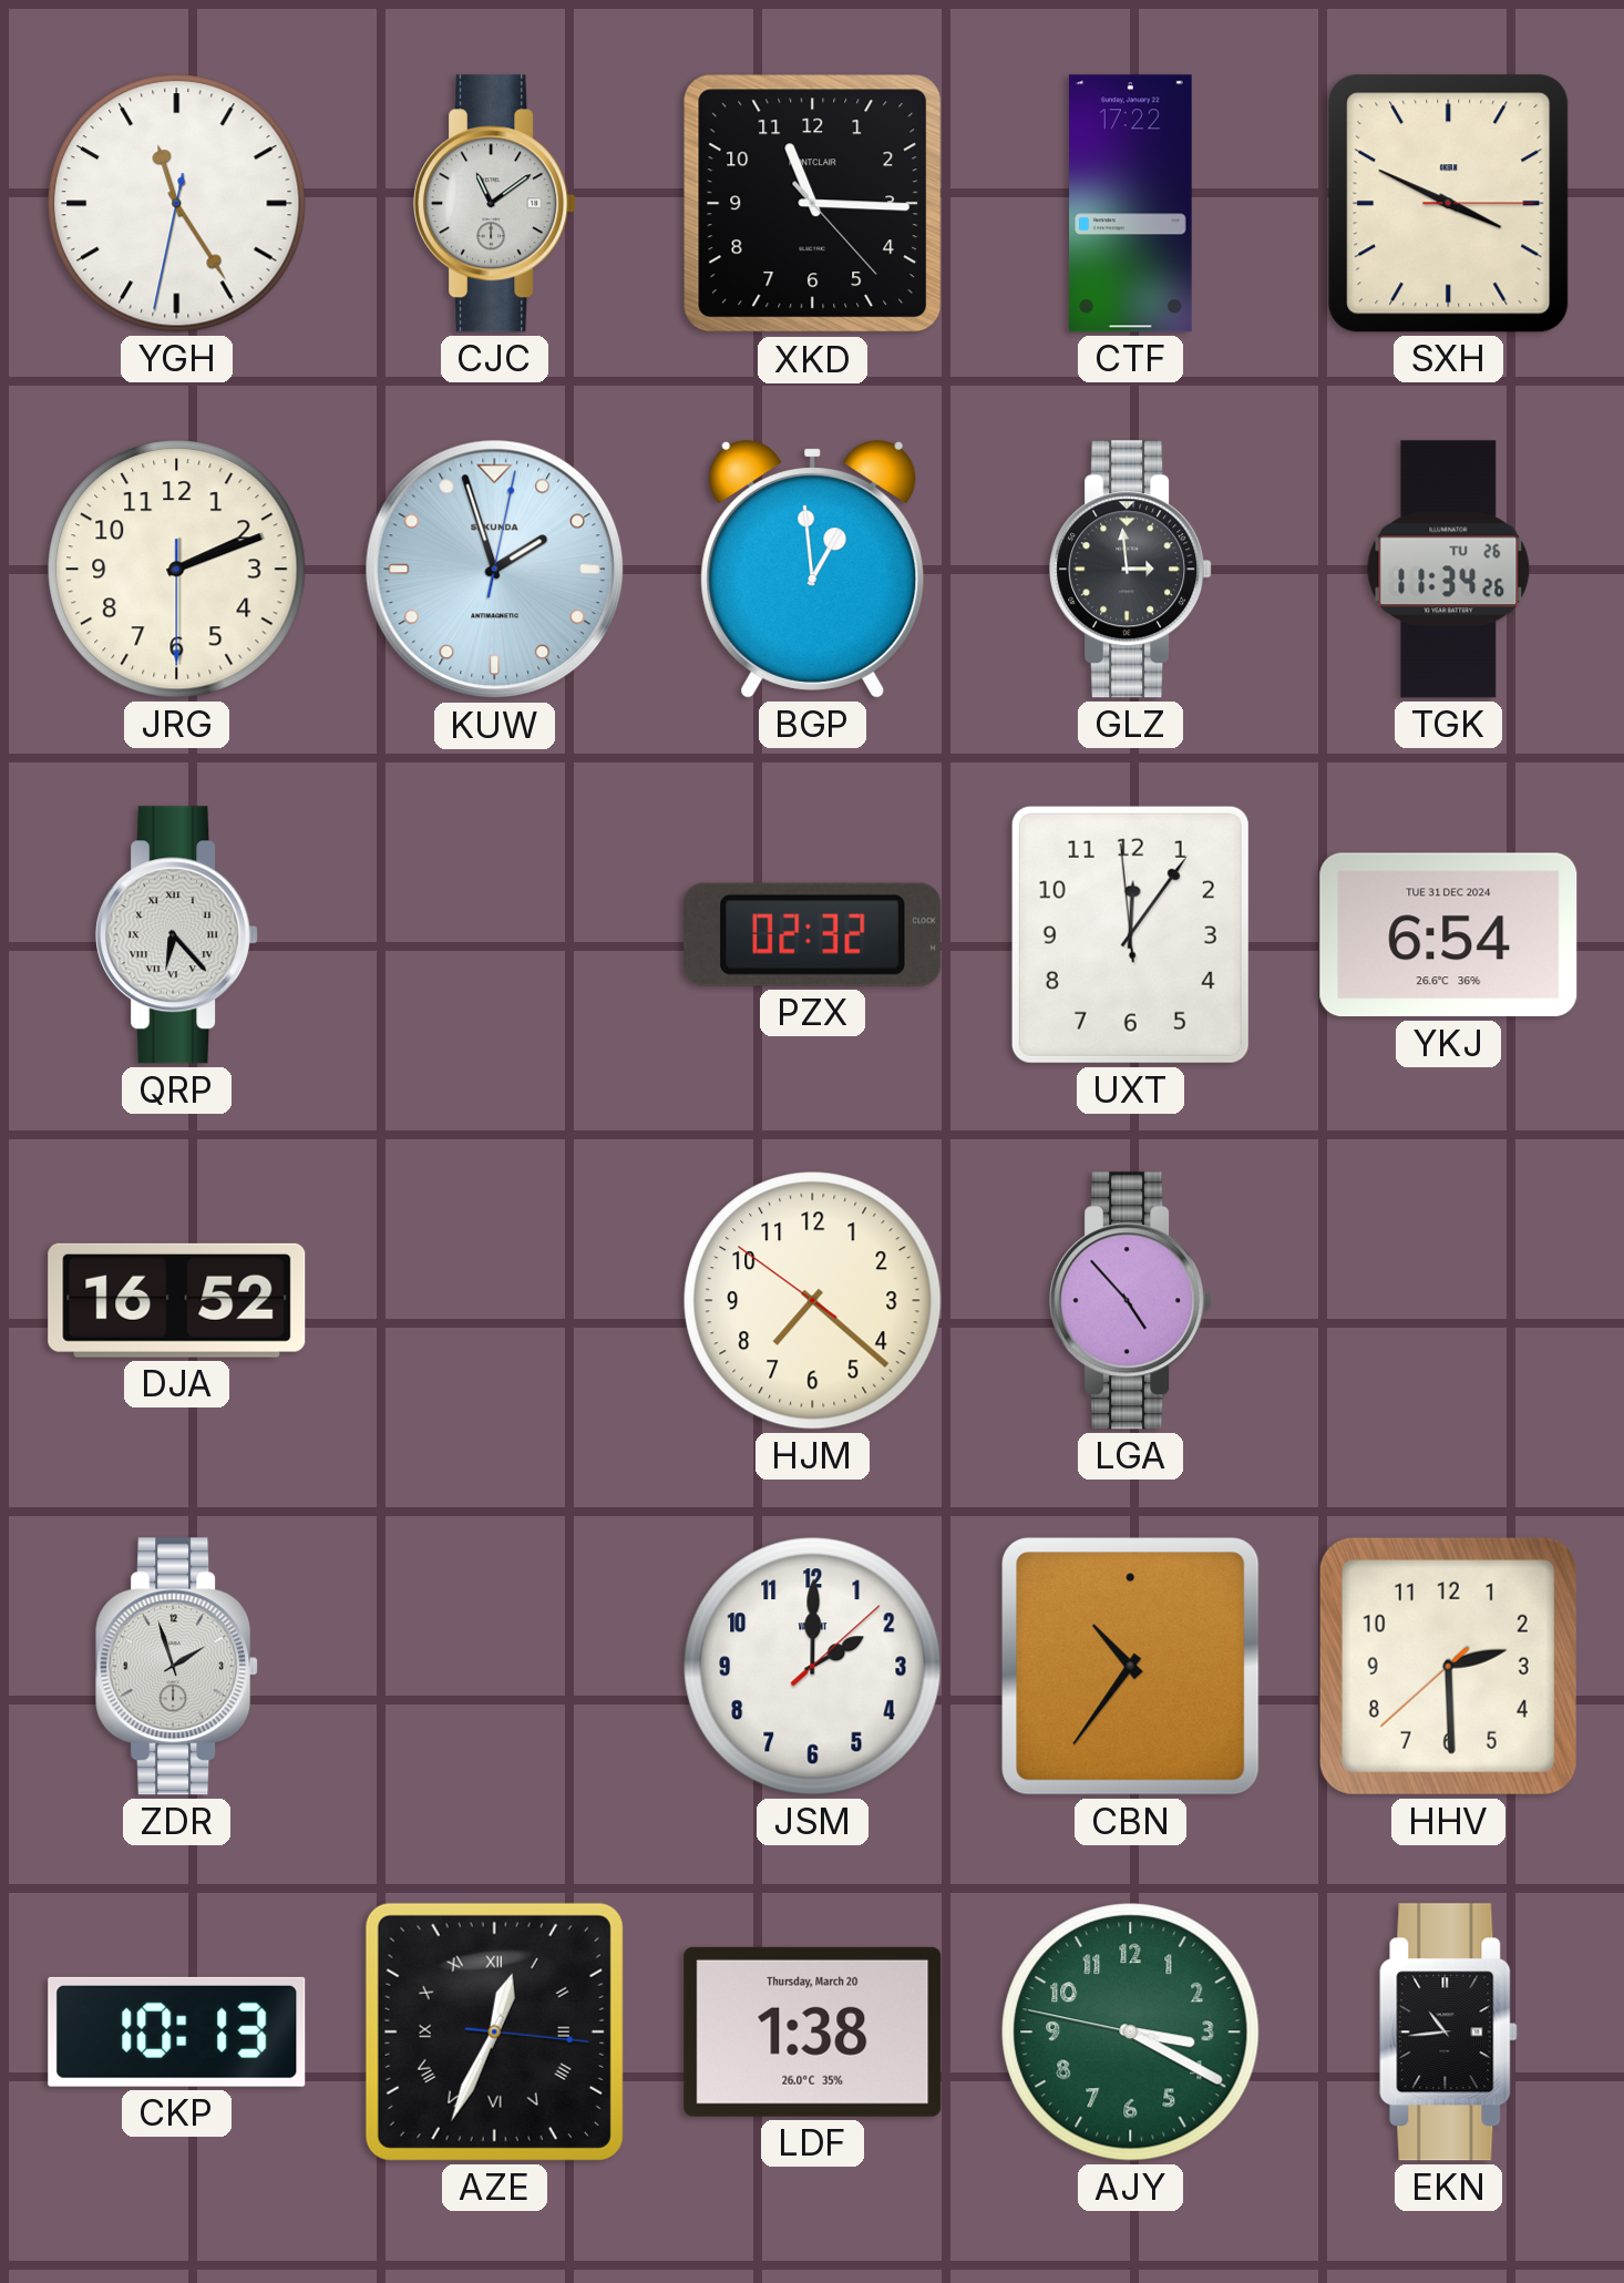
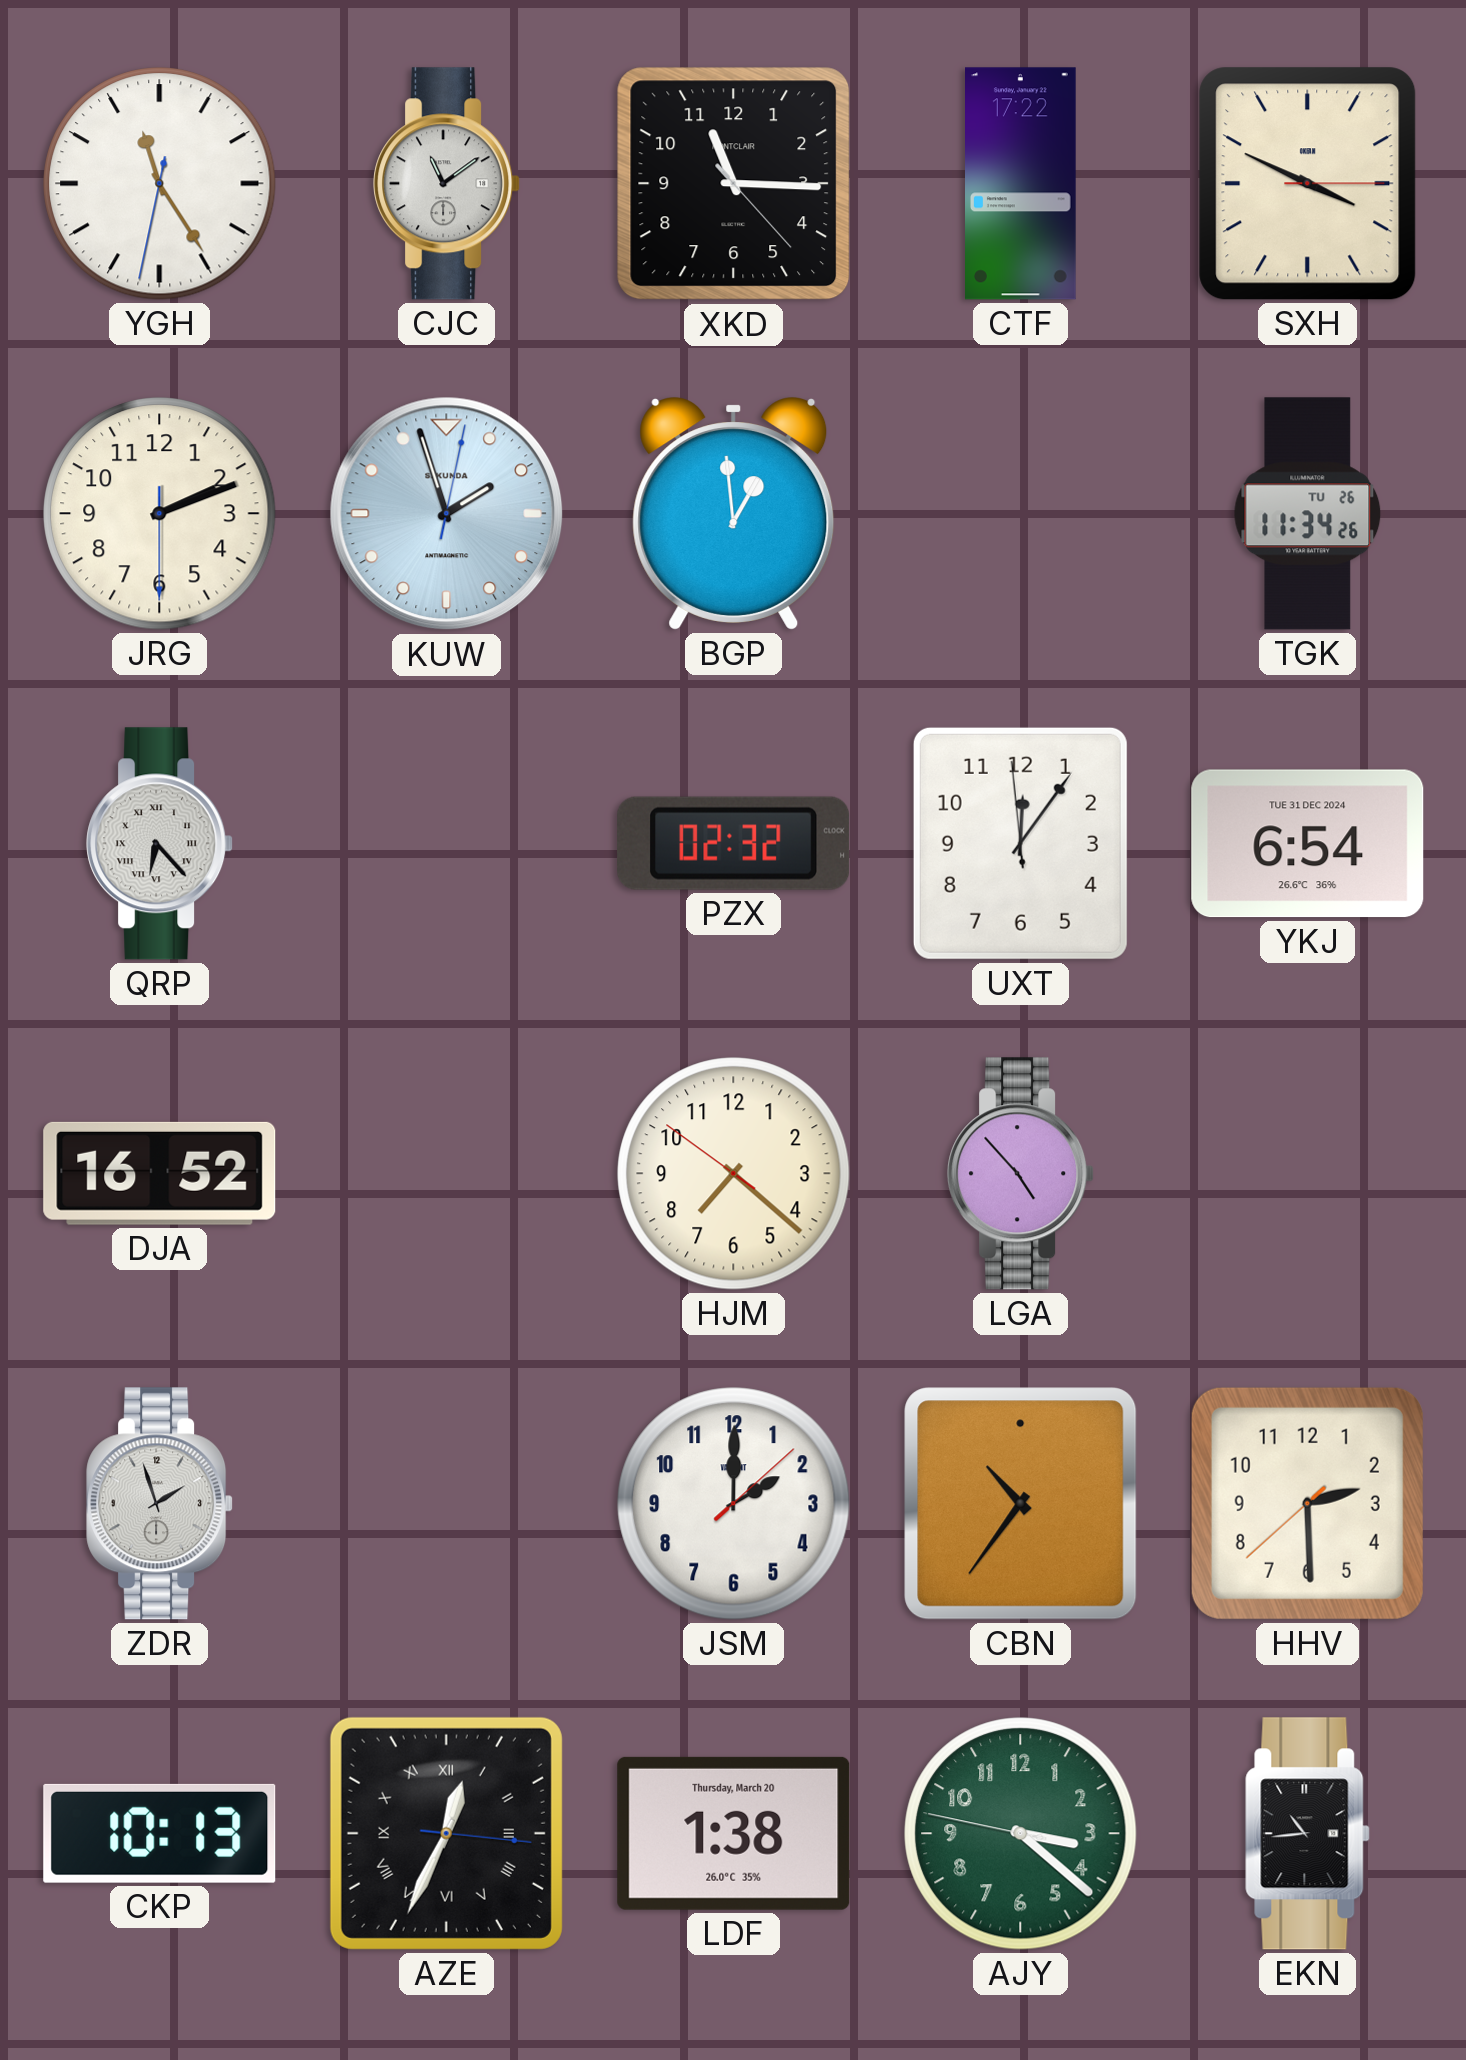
GLZ: 2:59 -> none (1131, 570)
AJY: 3:19 -> 3:21 (1021, 1834)
